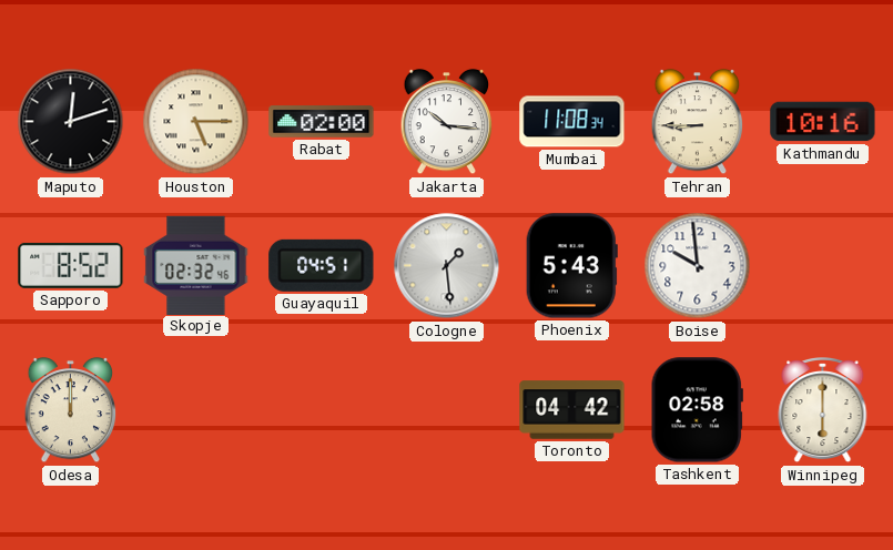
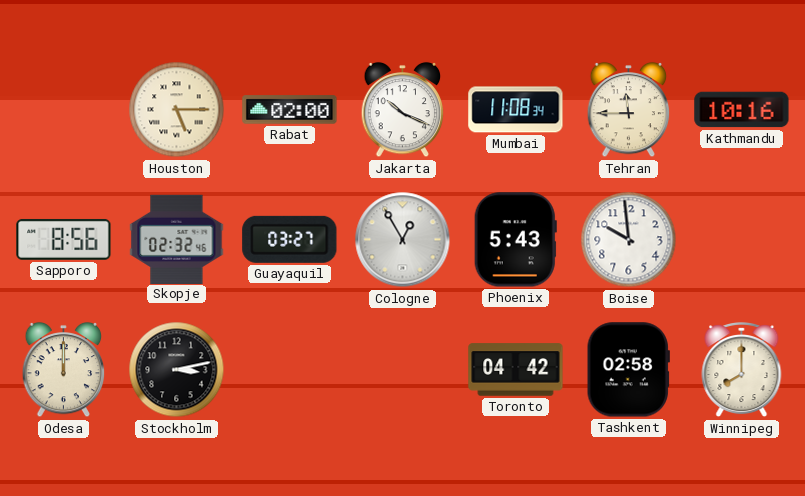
Maputo: 12:12 -> none (71, 122)
Jakarta: 10:16 -> 10:19 (403, 110)
Tehran: 8:45 -> 11:45 (629, 110)
Sapporo: 8:52 -> 8:56 (64, 239)
Guayaquil: 04:51 -> 03:27 (290, 239)
Cologne: 1:29 -> 12:55 (403, 240)
Stockholm: none -> 3:13 (177, 370)
Winnipeg: 6:00 -> 8:00 (742, 371)
